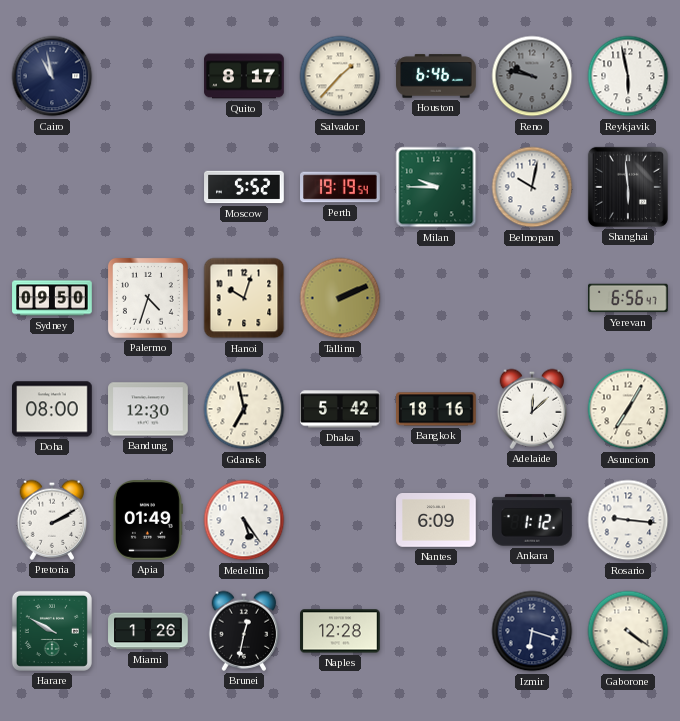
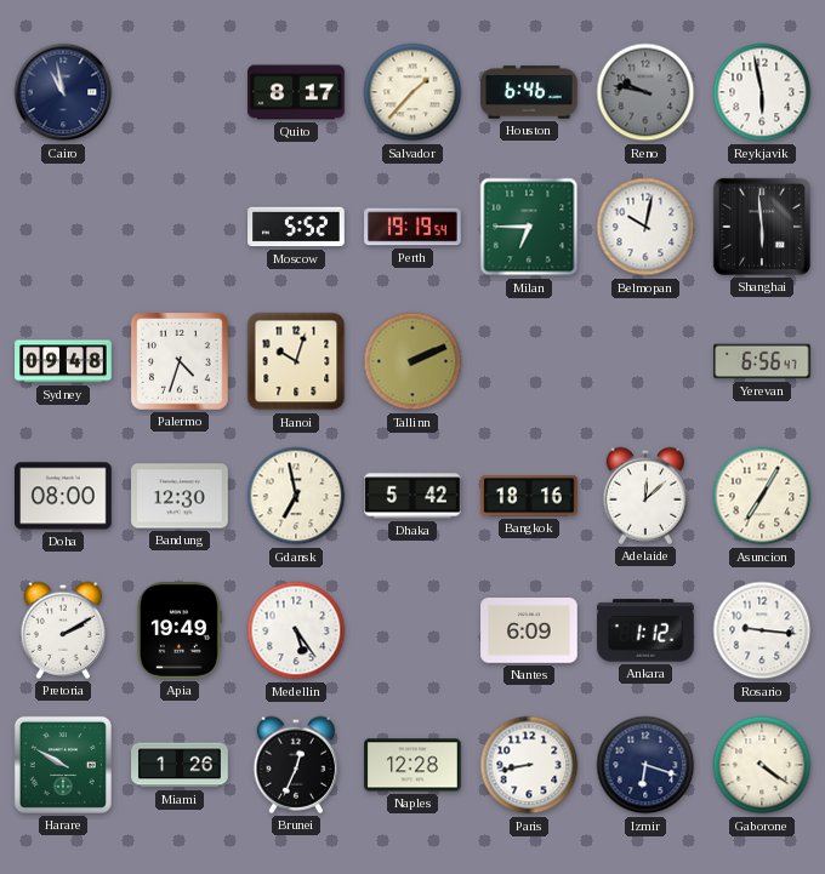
Milan: 9:45 -> 6:45 (529, 227)
Sydney: 09:50 -> 09:48 (63, 361)
Apia: 01:49 -> 19:49 (178, 630)
Brunei: 12:32 -> 12:34 (296, 765)
Paris: none -> 8:43 (529, 765)
